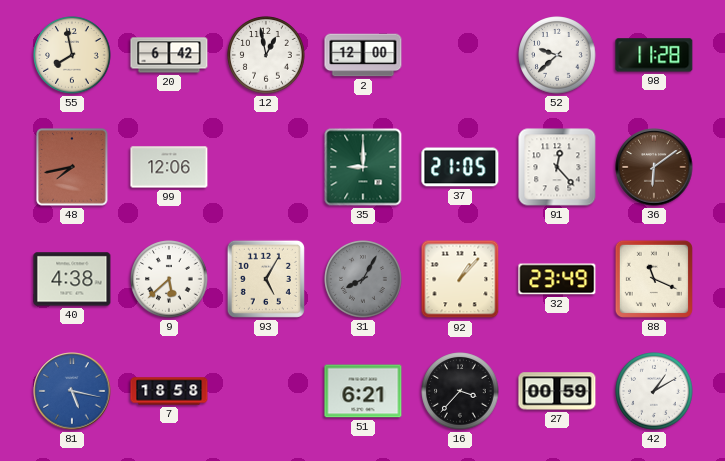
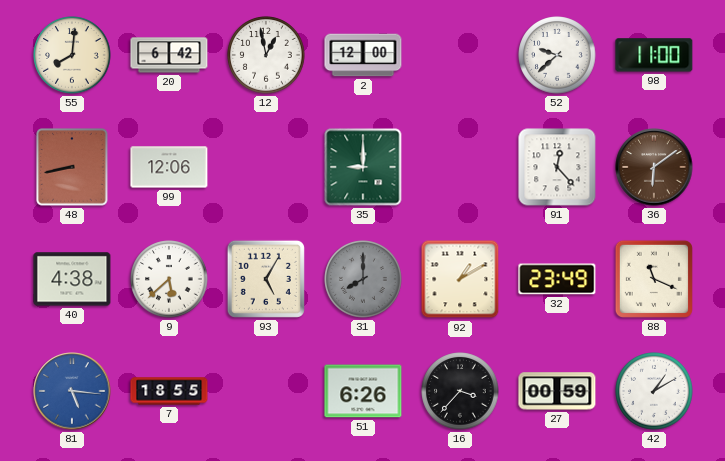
55: 7:58 -> 8:01 (72, 55)
98: 11:28 -> 11:00 (654, 55)
48: 7:43 -> 8:43 (72, 167)
37: 21:05 -> none (460, 167)
31: 8:05 -> 8:00 (363, 279)
92: 1:07 -> 1:10 (460, 279)
81: 5:17 -> 5:16 (72, 391)
7: 18:58 -> 18:55 (169, 391)
51: 6:21 -> 6:26 (363, 391)
